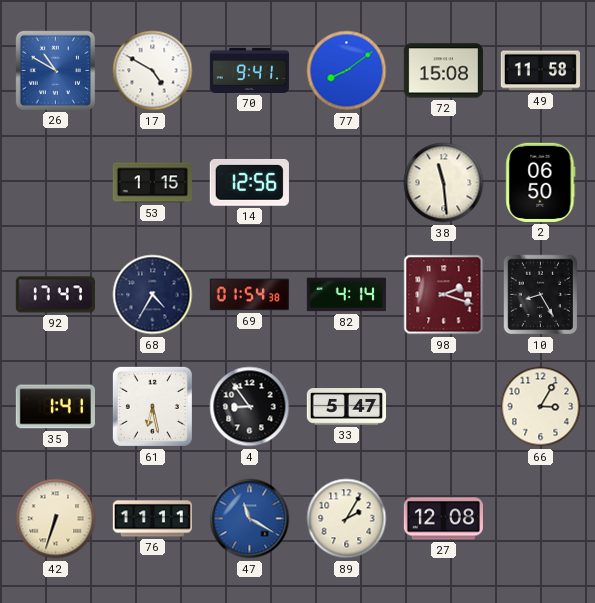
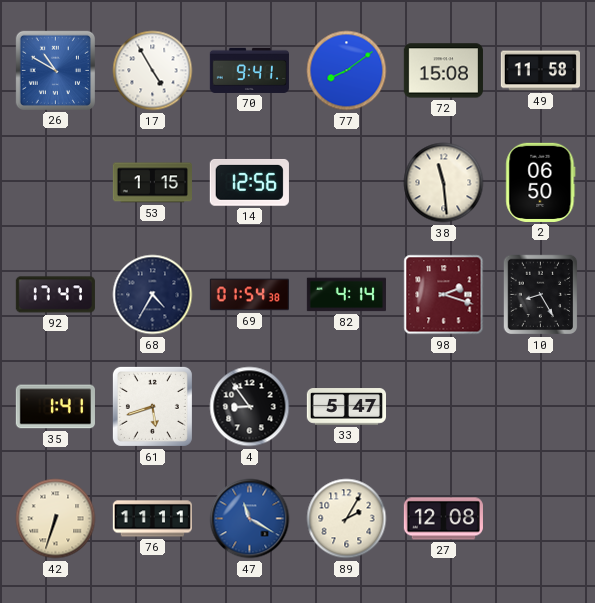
17: 4:50 -> 4:55 (153, 71)
61: 6:28 -> 5:42 (152, 406)
66: 3:05 -> none (541, 407)
